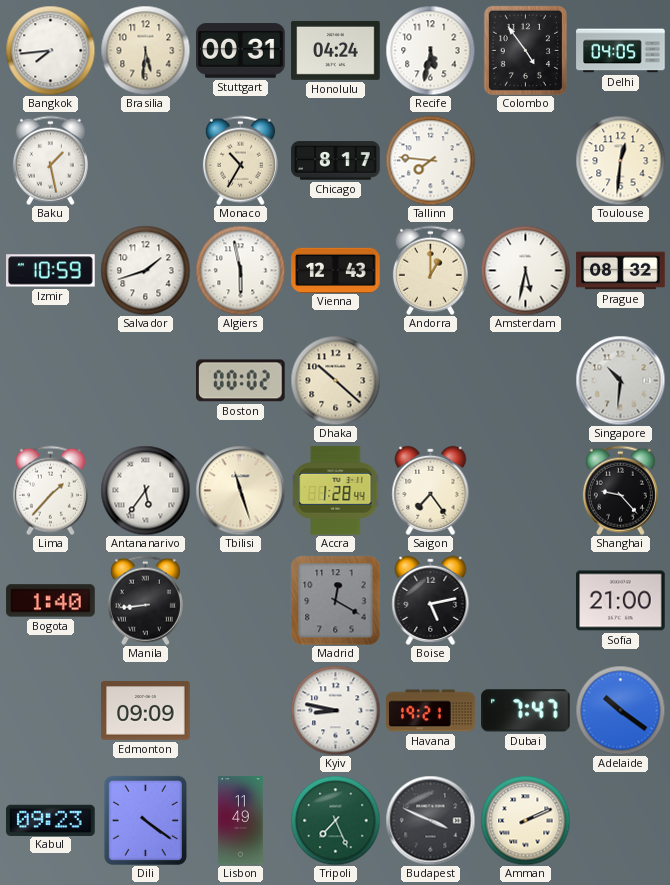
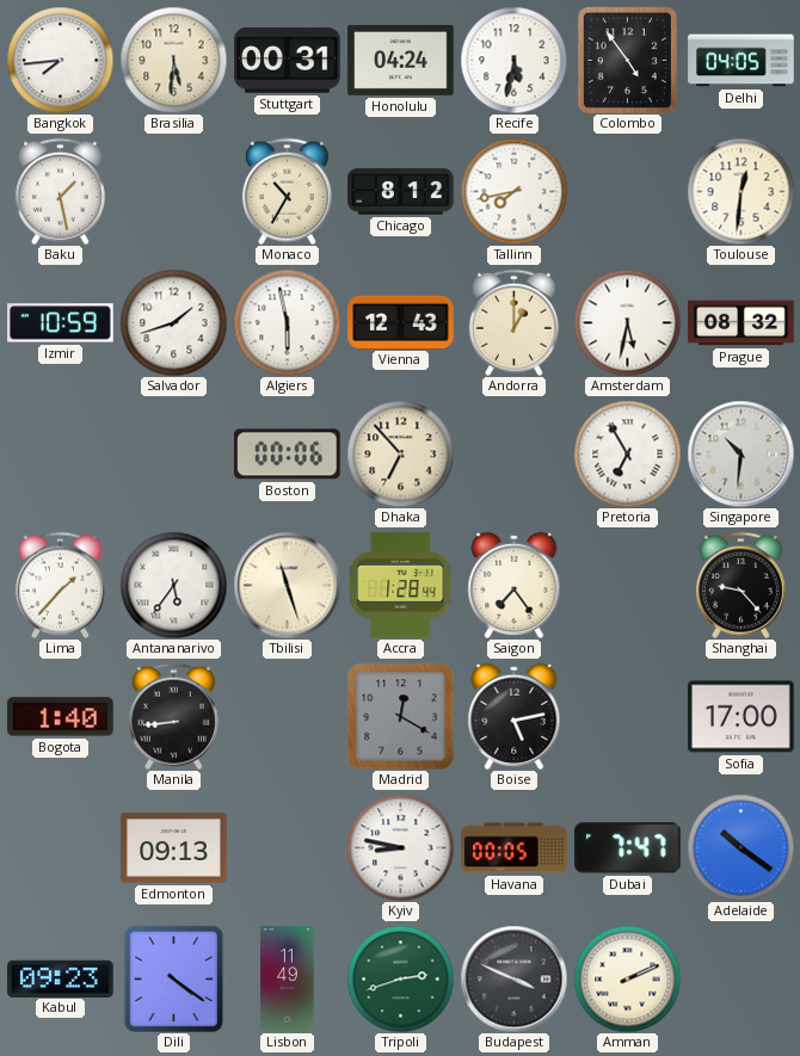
Chicago: 8:17 -> 8:12 (401, 192)
Tallinn: 7:46 -> 7:43 (513, 191)
Boston: 00:02 -> 00:06 (288, 455)
Dhaka: 10:22 -> 6:53 (400, 453)
Pretoria: none -> 6:55 (627, 453)
Sofia: 21:00 -> 17:00 (741, 717)
Edmonton: 09:09 -> 09:13 (174, 848)
Havana: 19:21 -> 00:05 (515, 848)
Tripoli: 7:26 -> 2:42 (400, 978)
